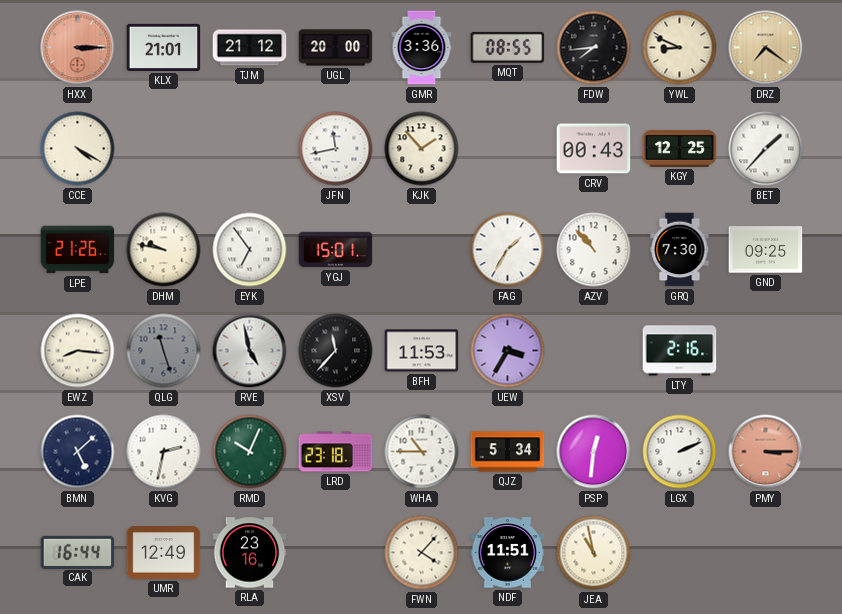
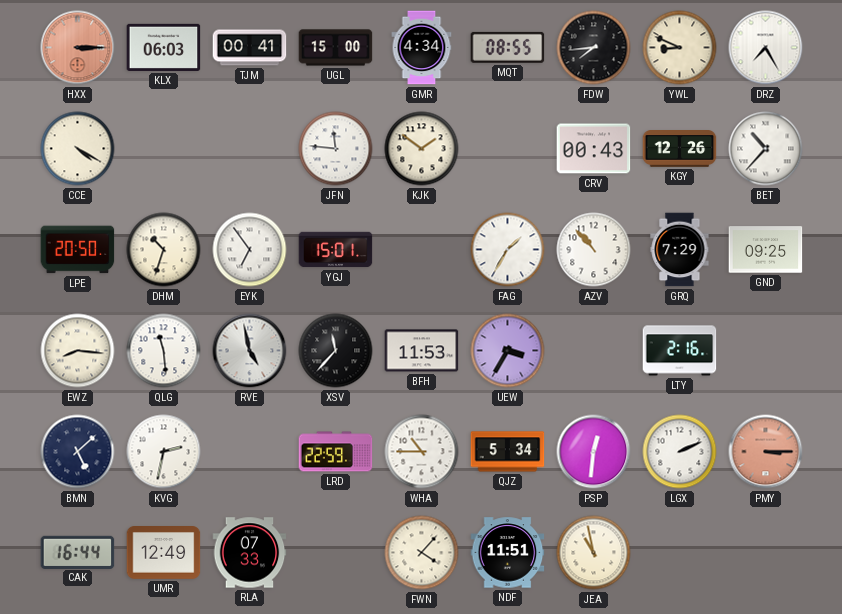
KLX: 21:01 -> 06:03 (164, 47)
TJM: 21:12 -> 00:41 (250, 48)
UGL: 20:00 -> 15:00 (336, 48)
GMR: 3:36 -> 4:34 (422, 48)
DRZ: 7:21 -> 7:25 (766, 48)
DRZ dial: champagne -> white (766, 48)
JFN: 11:43 -> 11:46 (336, 149)
KJK: 1:53 -> 1:51 (422, 149)
KGY: 12:25 -> 12:26 (680, 149)
BET: 1:37 -> 10:37 (766, 149)
LPE: 21:26 -> 20:50 (78, 250)
DHM: 9:47 -> 10:33 (164, 250)
GRQ: 7:30 -> 7:29 (680, 250)
QLG: 11:27 -> 11:29 (164, 351)
QLG dial: grey -> white (164, 351)
RMD: 10:04 -> none (250, 452)
LRD: 23:18 -> 22:59 (336, 452)
RLA: 23:16 -> 07:33 (250, 553)
